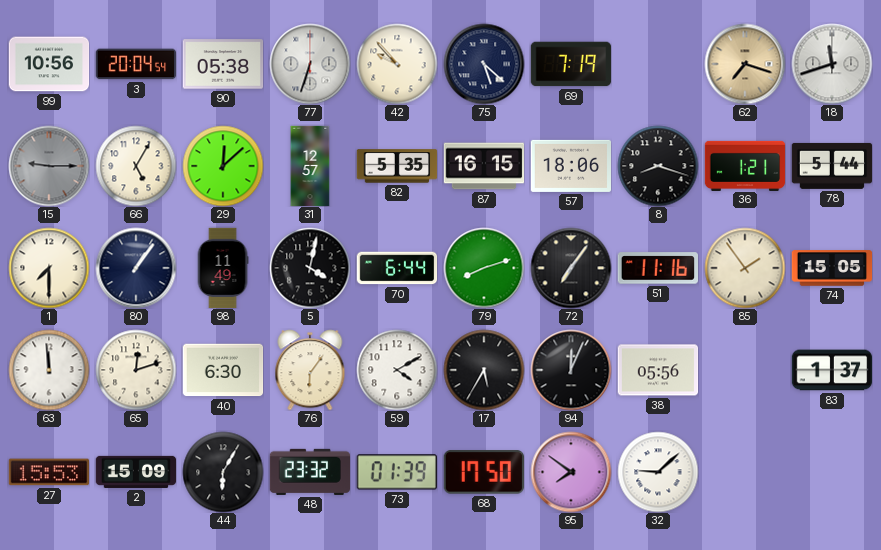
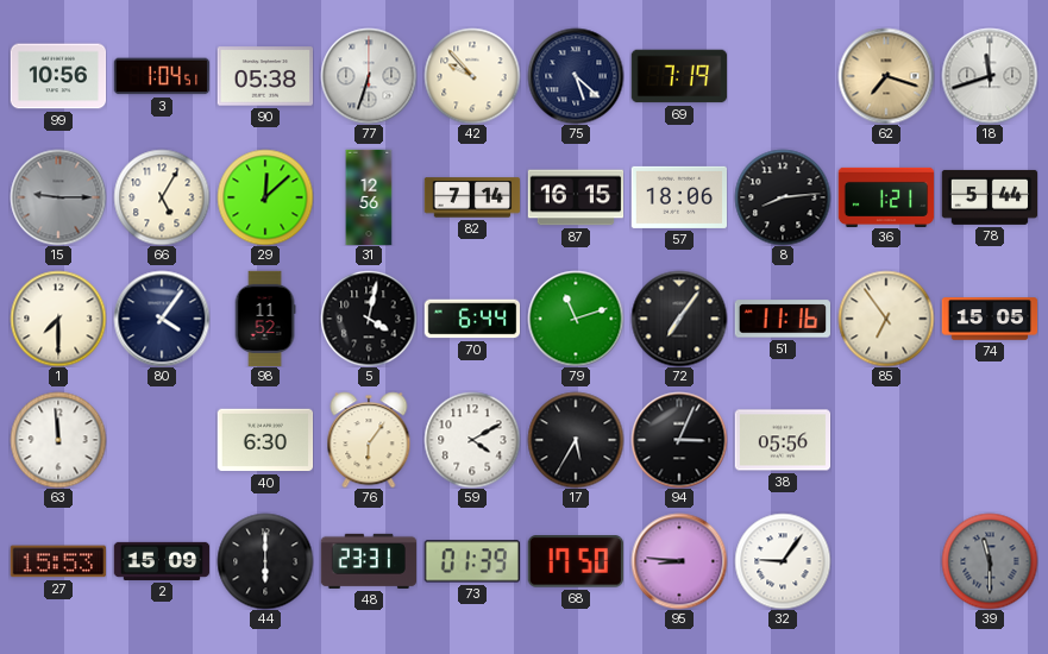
3: 20:04 -> 1:04 (162, 76)
31: 12:57 -> 12:56 (369, 197)
82: 5:35 -> 7:14 (472, 197)
8: 8:18 -> 8:14 (783, 197)
80: 1:06 -> 4:06 (162, 319)
98: 11:49 -> 11:52 (265, 319)
79: 8:12 -> 11:12 (576, 319)
85: 1:54 -> 6:54 (886, 319)
65: 12:12 -> none (136, 370)
94: 12:04 -> 3:04 (679, 440)
83: 1:37 -> none (832, 370)
44: 6:05 -> 6:00 (265, 561)
48: 23:32 -> 23:31 (368, 561)
95: 7:51 -> 8:46 (679, 561)
32: 9:08 -> 9:06 (783, 561)
39: none -> 11:30 (990, 561)
